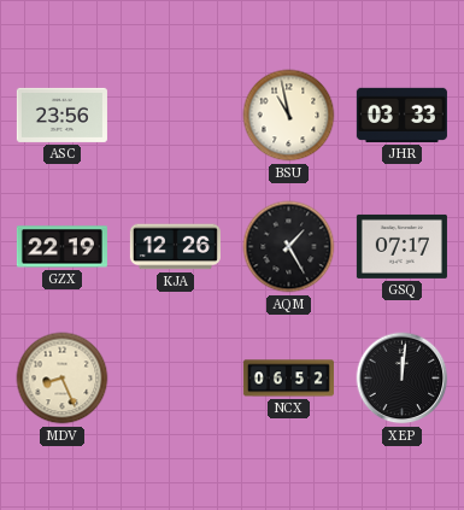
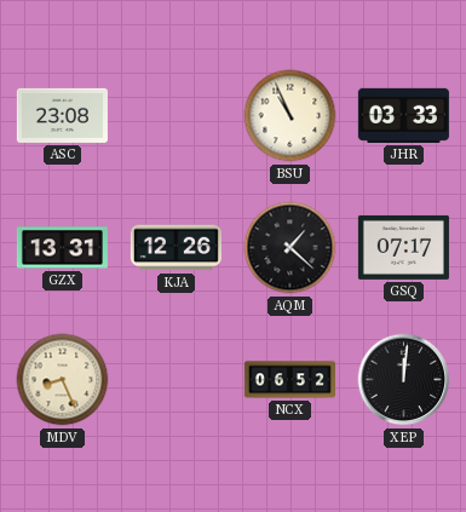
ASC: 23:56 -> 23:08 (62, 115)
BSU: 10:58 -> 10:56 (290, 116)
GZX: 22:19 -> 13:31 (62, 248)
AQM: 1:25 -> 1:22 (290, 248)
